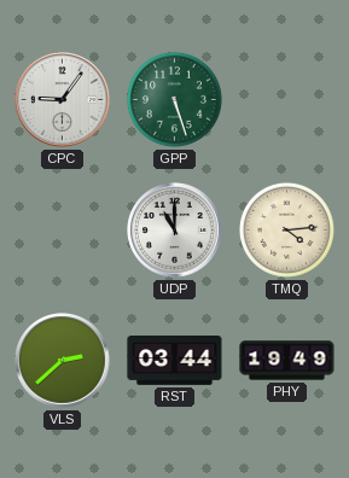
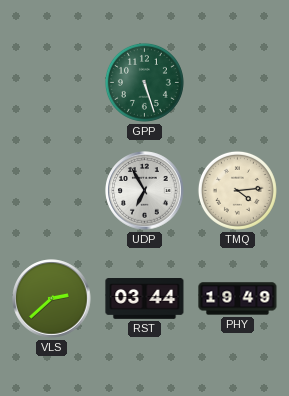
CPC: 9:06 -> none (63, 100)
UDP: 11:00 -> 6:55 (145, 191)
